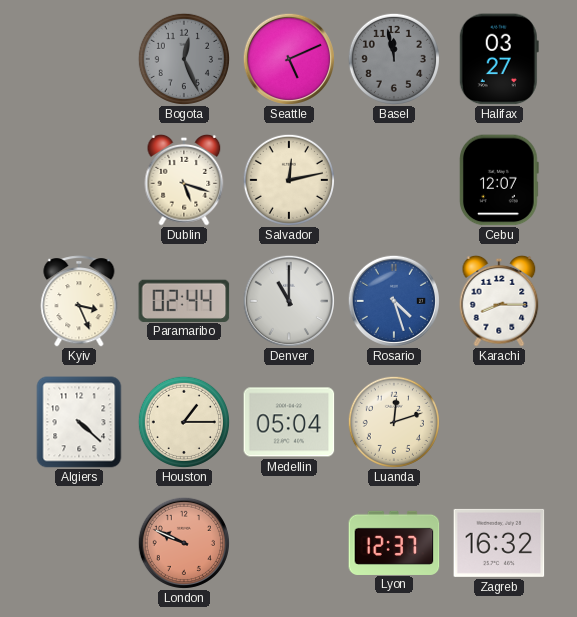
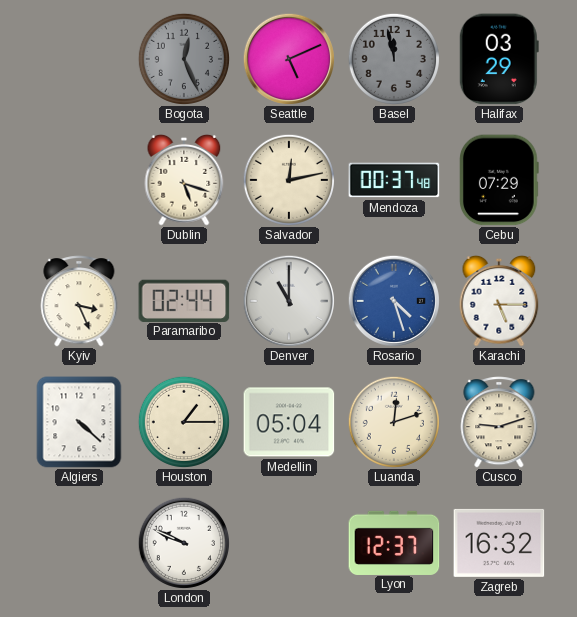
Halifax: 03:27 -> 03:29 (499, 59)
Mendoza: none -> 00:37 (394, 180)
Cebu: 12:07 -> 07:29 (500, 180)
Karachi: 8:15 -> 5:15 (499, 301)
Cusco: none -> 9:12 (499, 422)
London dial: salmon -> white (184, 543)
